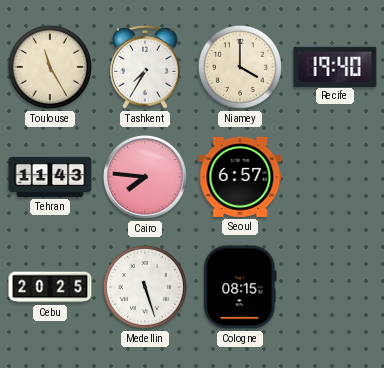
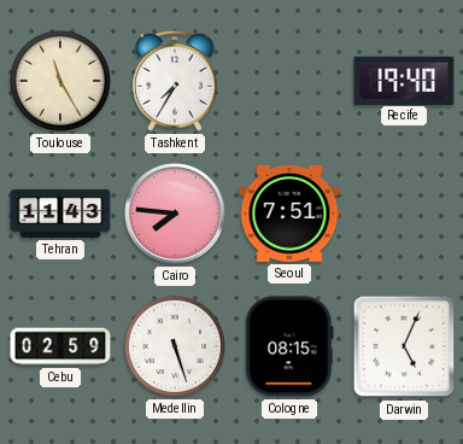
Niamey: 4:00 -> none (240, 67)
Seoul: 6:57 -> 7:51 (289, 214)
Cebu: 20:25 -> 02:59 (60, 346)
Darwin: none -> 5:04 (404, 346)
